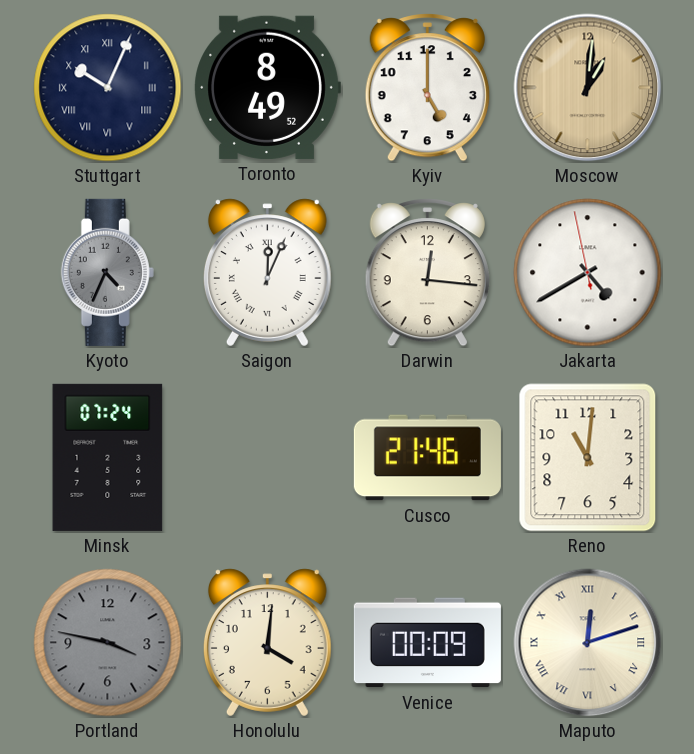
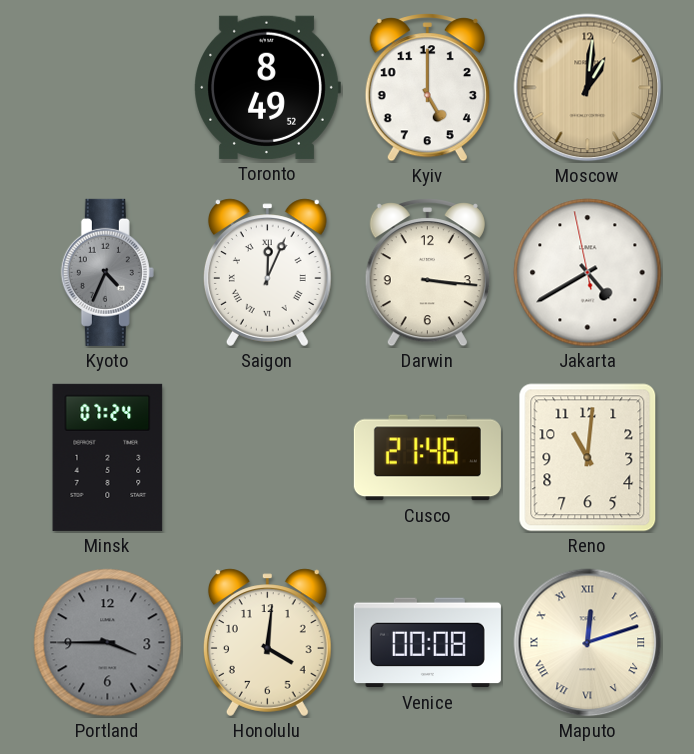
Stuttgart: 10:04 -> none (108, 88)
Darwin: 12:16 -> 3:16 (427, 273)
Portland: 3:47 -> 3:45 (108, 643)
Venice: 00:09 -> 00:08 (427, 643)
